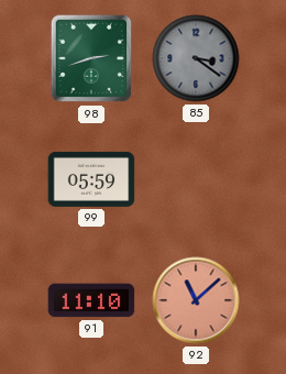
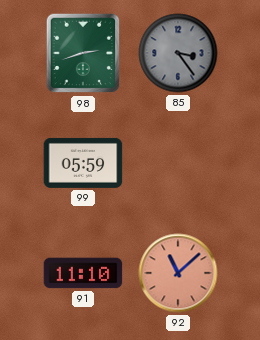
85: 3:21 -> 3:24 (178, 53)
